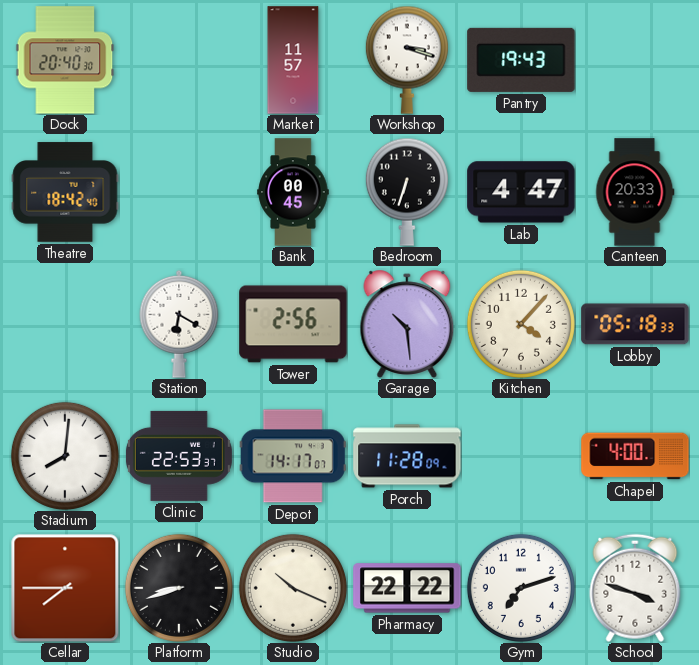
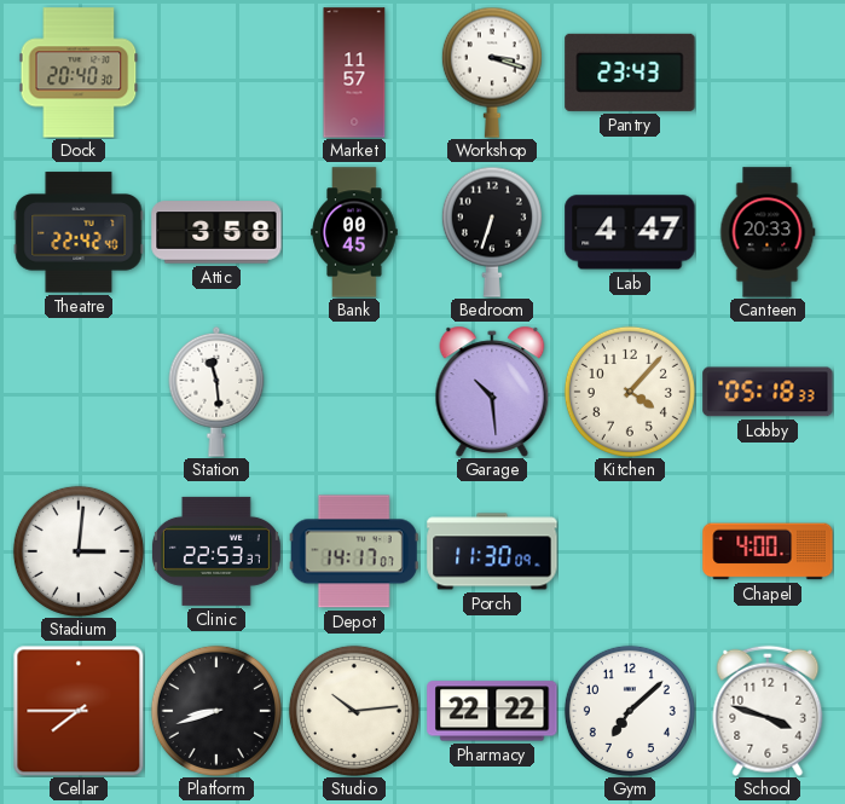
Pantry: 19:43 -> 23:43 (630, 73)
Theatre: 18:42 -> 22:42 (79, 232)
Attic: none -> 3:58 (216, 232)
Station: 6:20 -> 11:29 (216, 392)
Tower: 2:56 -> none (293, 324)
Stadium: 8:01 -> 3:01 (79, 551)
Porch: 11:28 -> 11:30 (492, 551)
Studio: 10:19 -> 10:14 (354, 711)
Gym: 7:12 -> 7:08 (630, 711)
